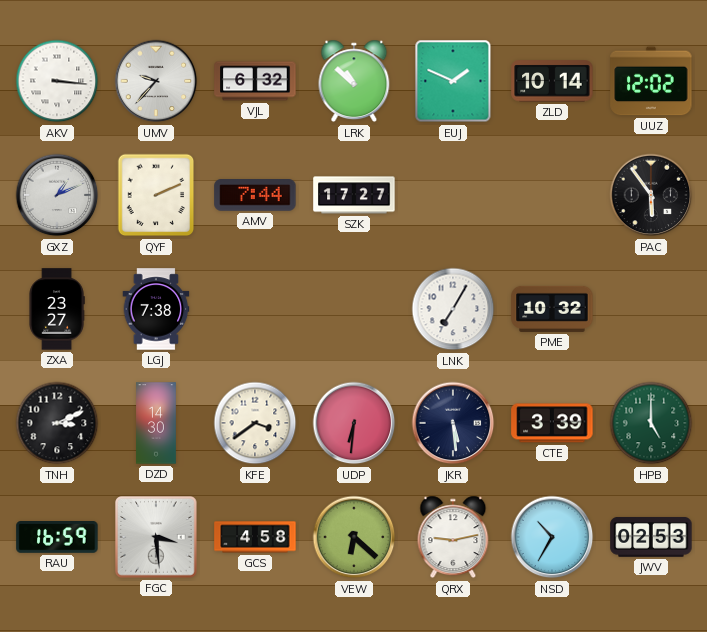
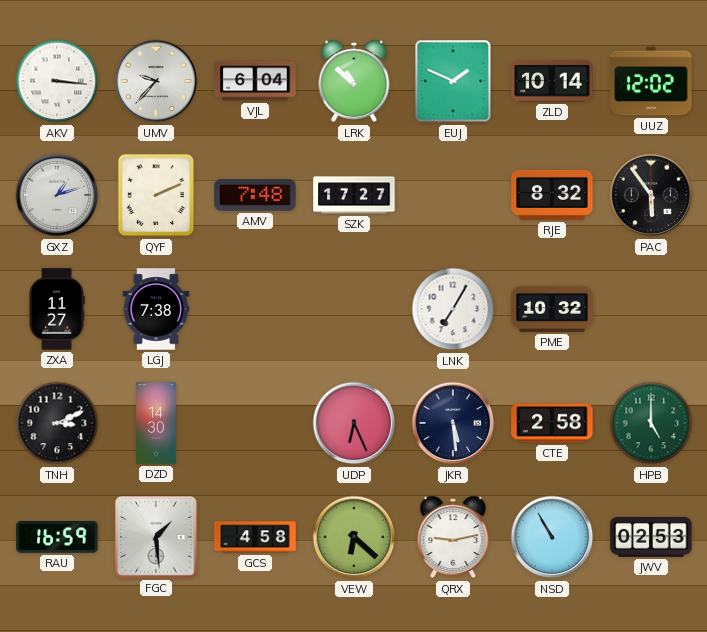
VJL: 6:32 -> 6:04 (255, 81)
GXZ: 1:11 -> 1:12 (57, 195)
AMV: 7:44 -> 7:48 (255, 196)
RJE: none -> 8:32 (552, 195)
ZXA: 23:27 -> 11:27 (57, 309)
KFE: 3:39 -> none (255, 423)
UDP: 6:31 -> 6:26 (354, 423)
CTE: 3:39 -> 2:58 (552, 423)
FGC: 3:29 -> 1:29 (156, 537)
NSD: 10:35 -> 10:55 (552, 537)
